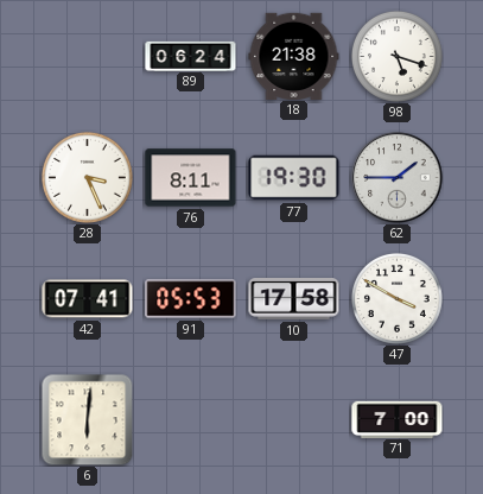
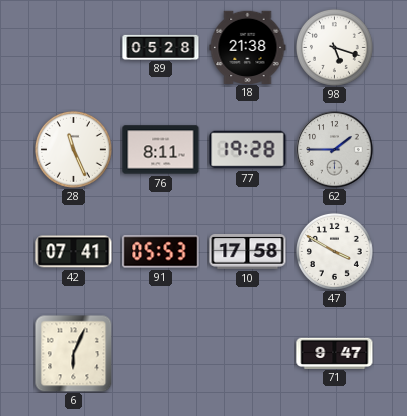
89: 06:24 -> 05:28 (161, 47)
28: 3:26 -> 11:26 (73, 149)
77: 19:30 -> 19:28 (248, 150)
6: 6:01 -> 6:04 (73, 353)
71: 7:00 -> 9:47 (335, 353)
